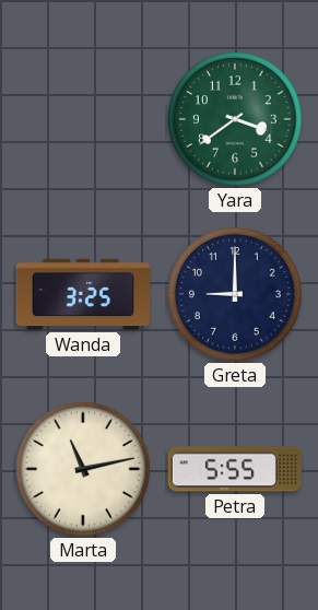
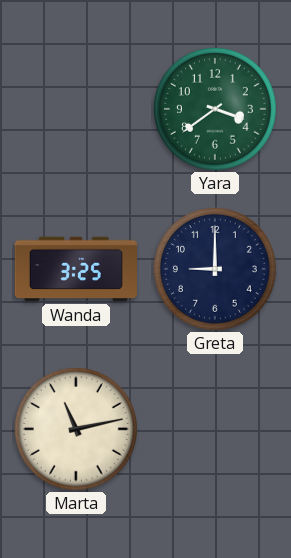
Petra: 5:55 -> none (235, 469)
